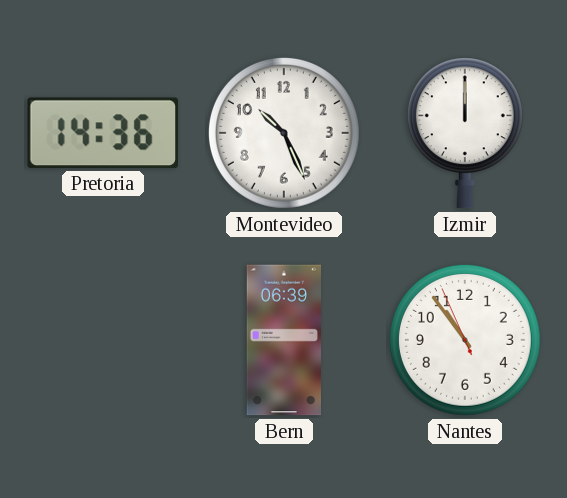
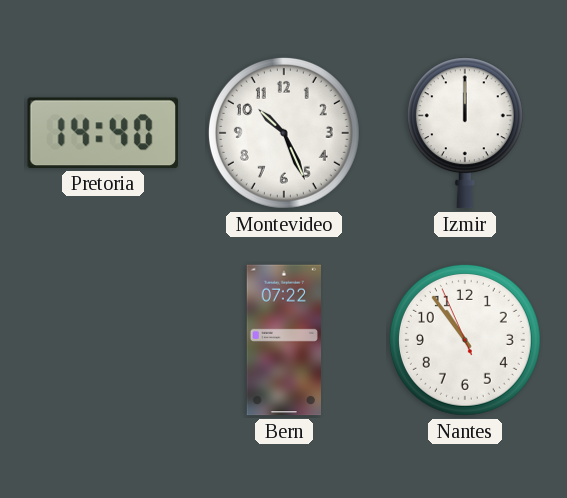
Pretoria: 14:36 -> 14:40 (103, 133)
Bern: 06:39 -> 07:22 (283, 340)
